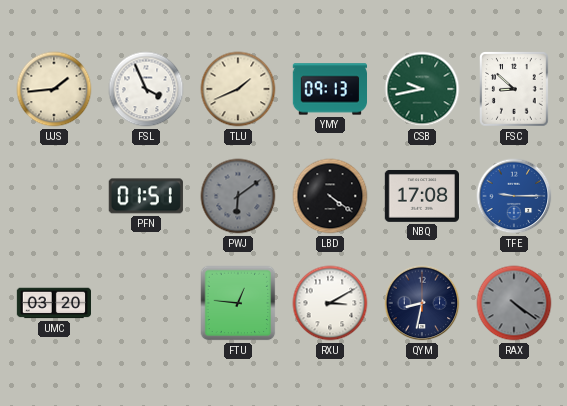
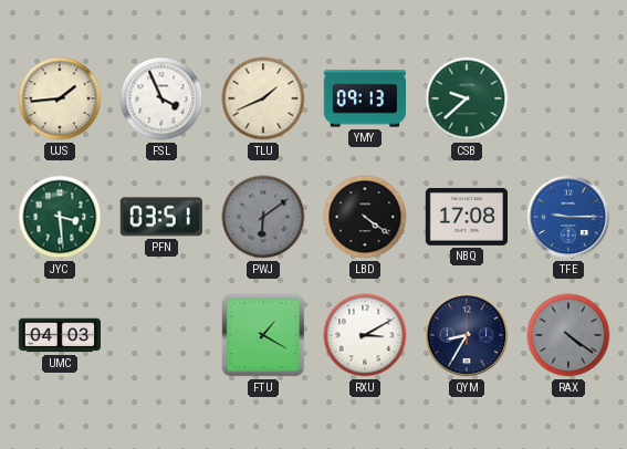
CSB: 9:43 -> 9:38 (467, 98)
FSC: 8:52 -> none (515, 89)
JYC: none -> 3:29 (60, 217)
PFN: 01:51 -> 03:51 (161, 217)
UMC: 03:20 -> 04:03 (59, 335)
FTU: 12:46 -> 1:20 (263, 335)
QYM: 8:32 -> 8:35 (467, 335)
